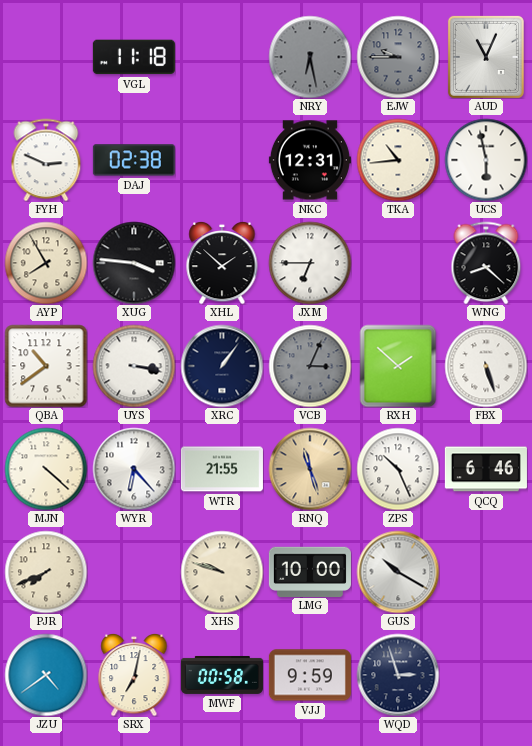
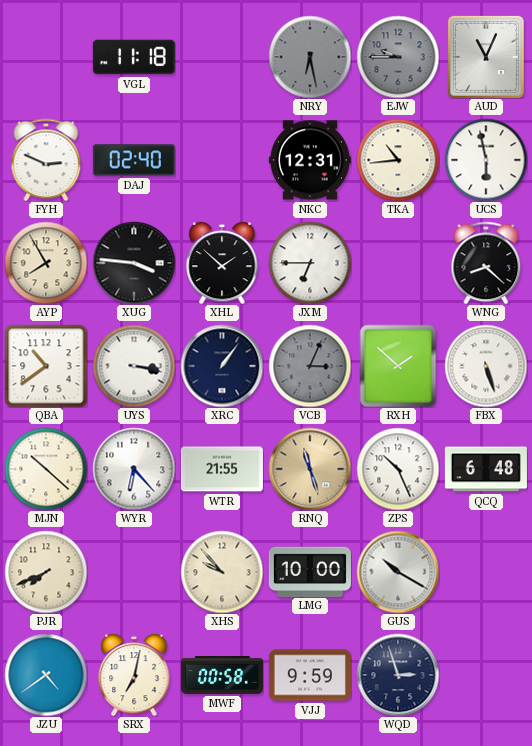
DAJ: 02:38 -> 02:40 (134, 160)
MJN: 4:22 -> 10:22 (46, 469)
QCQ: 6:46 -> 6:48 (486, 469)
XHS: 9:48 -> 9:53 (222, 572)
